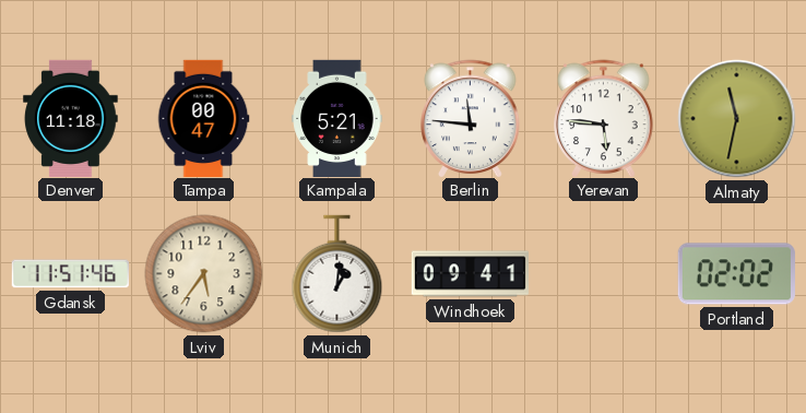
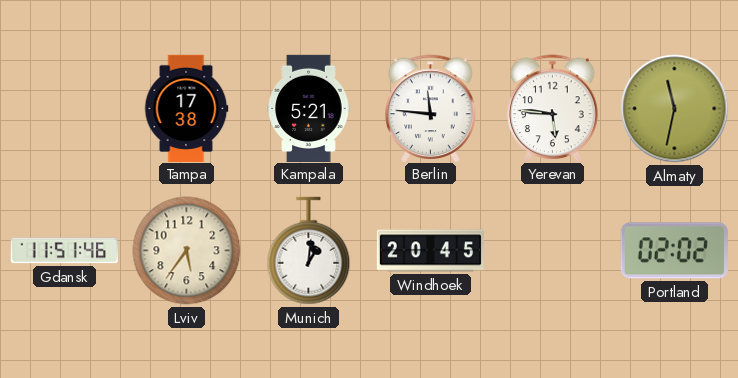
Denver: 11:18 -> none (71, 118)
Tampa: 00:47 -> 17:38 (186, 108)
Windhoek: 09:41 -> 20:45 (430, 251)
